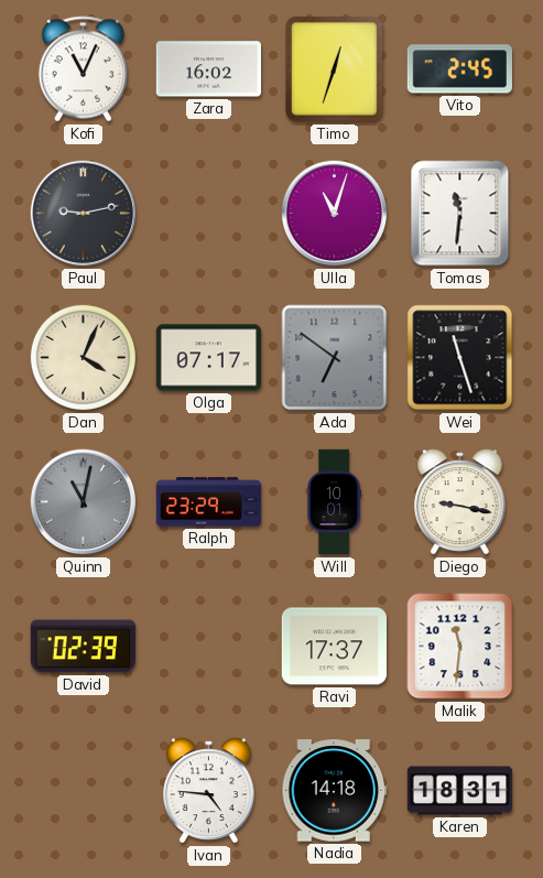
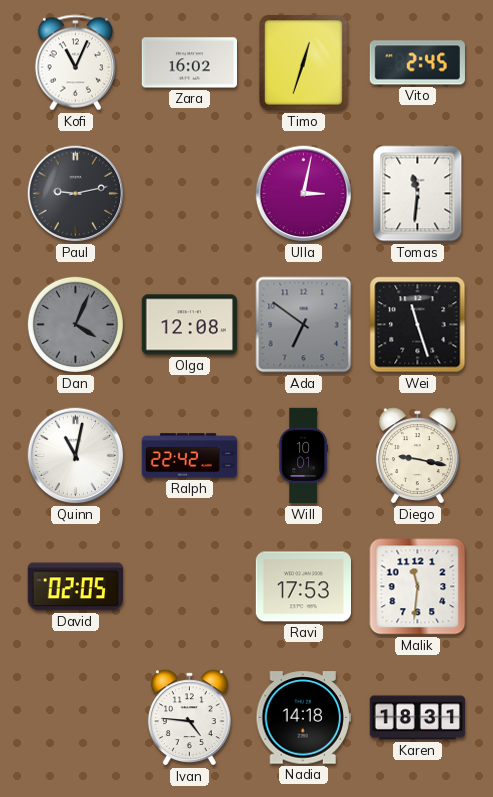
Ulla: 11:03 -> 3:02 (304, 194)
Dan dial: cream -> grey (75, 324)
Olga: 07:17 -> 12:08 (189, 325)
Quinn dial: grey -> white (76, 456)
Ralph: 23:29 -> 22:42 (190, 456)
David: 02:39 -> 02:05 (75, 587)
Ravi: 17:37 -> 17:53 (303, 587)
